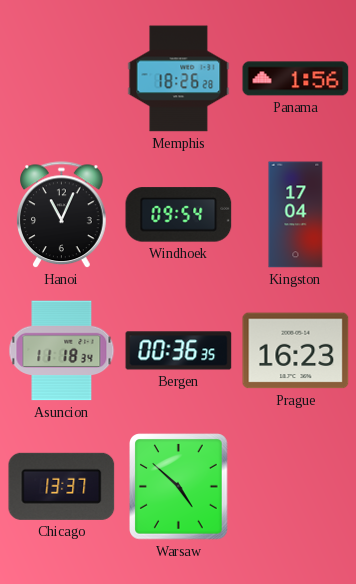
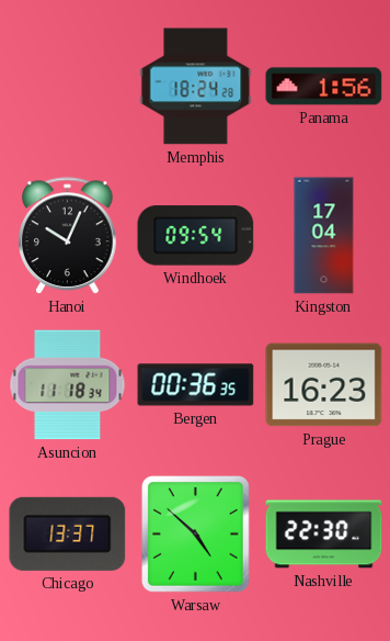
Memphis: 18:26 -> 18:24 (196, 87)
Hanoi: 11:04 -> 10:04 (68, 236)
Nashville: none -> 22:30 (324, 535)
